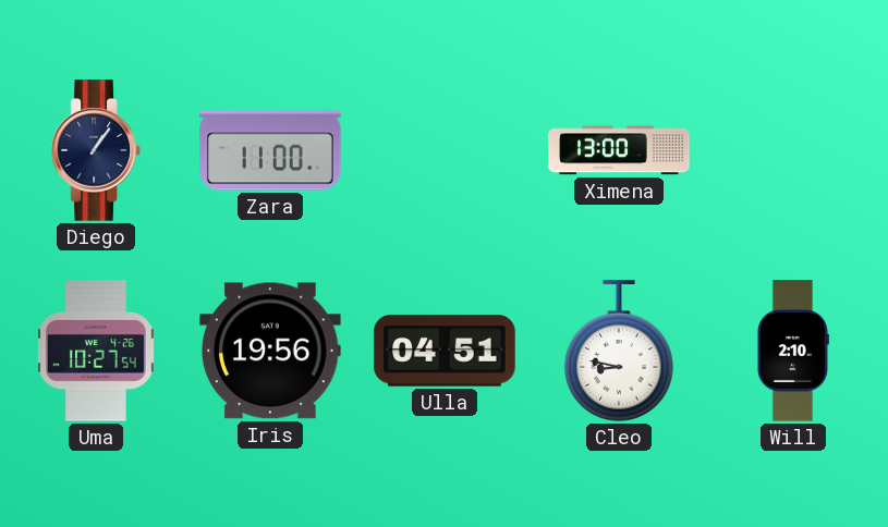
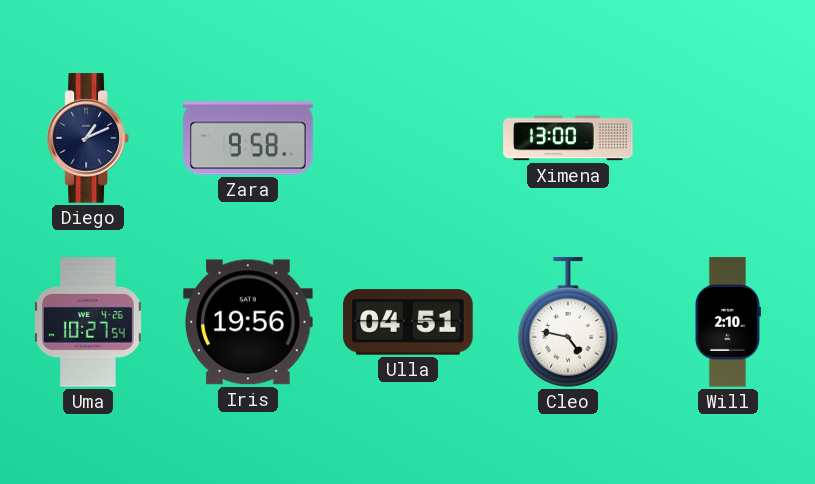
Diego: 1:06 -> 1:11 (88, 138)
Zara: 11:00 -> 9:58 (248, 138)
Cleo: 8:47 -> 4:47 (569, 322)
